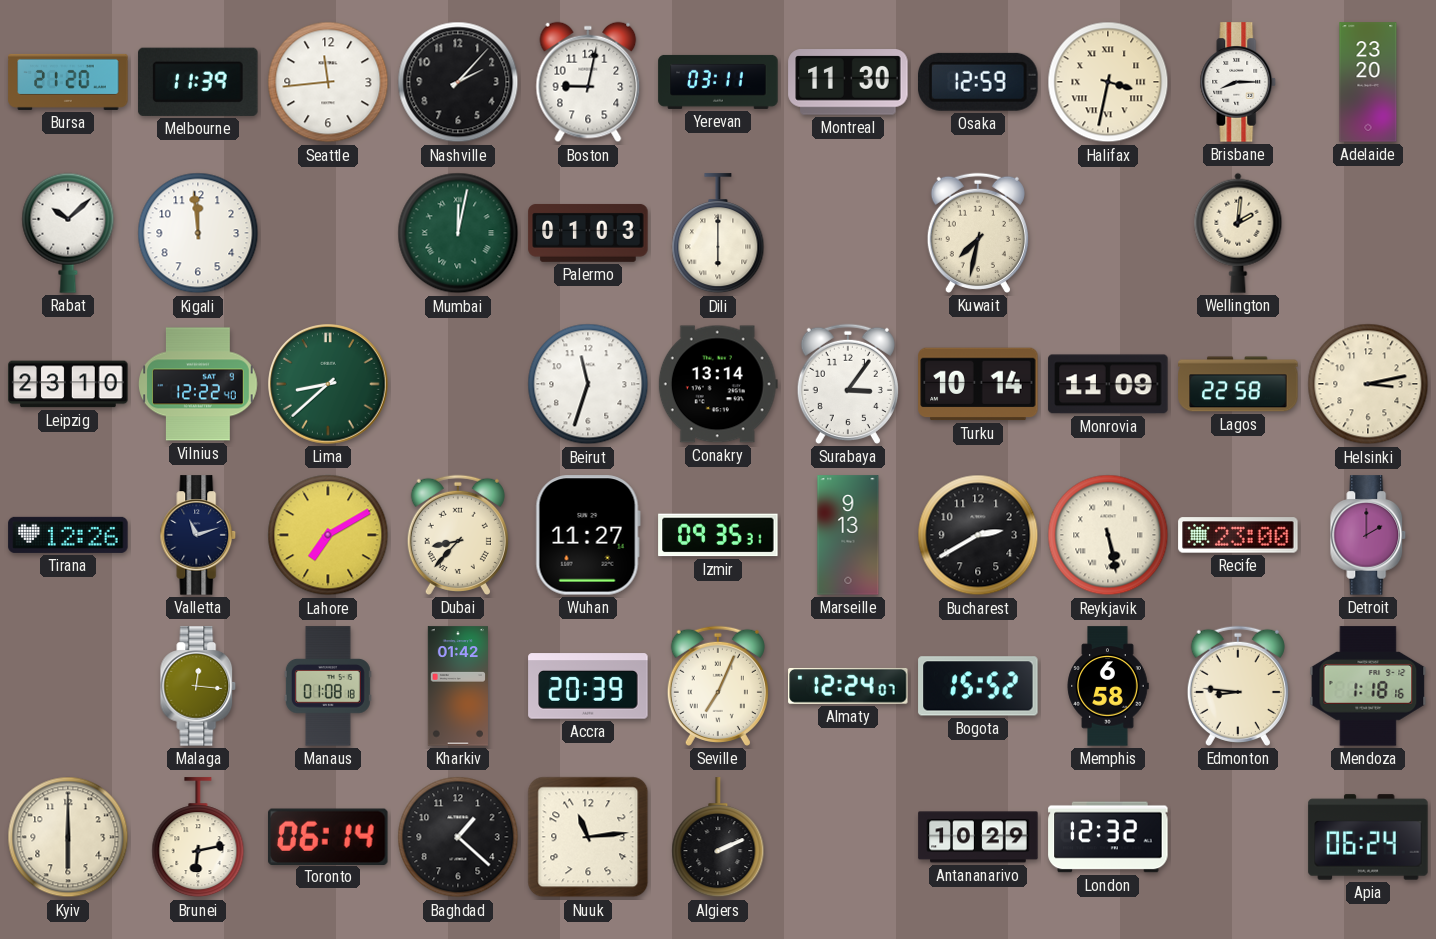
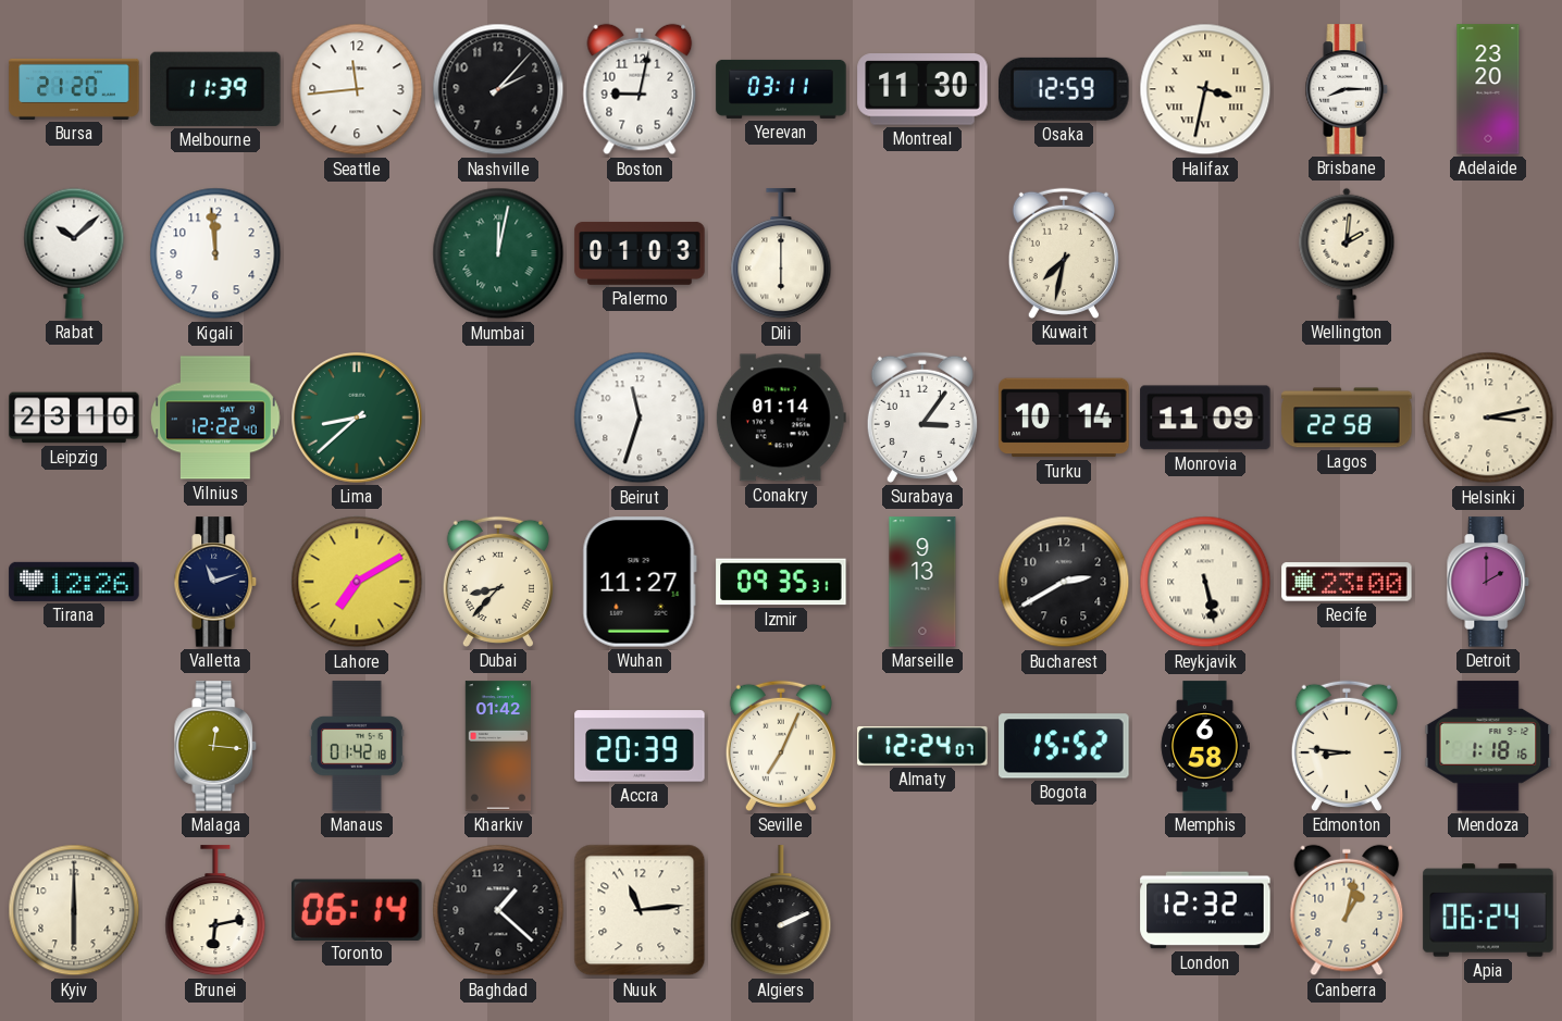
Conakry: 13:14 -> 01:14 (781, 418)
Manaus: 01:08 -> 01:42 (357, 746)
Antananarivo: 10:29 -> none (978, 837)
Canberra: none -> 1:02 (1347, 910)
